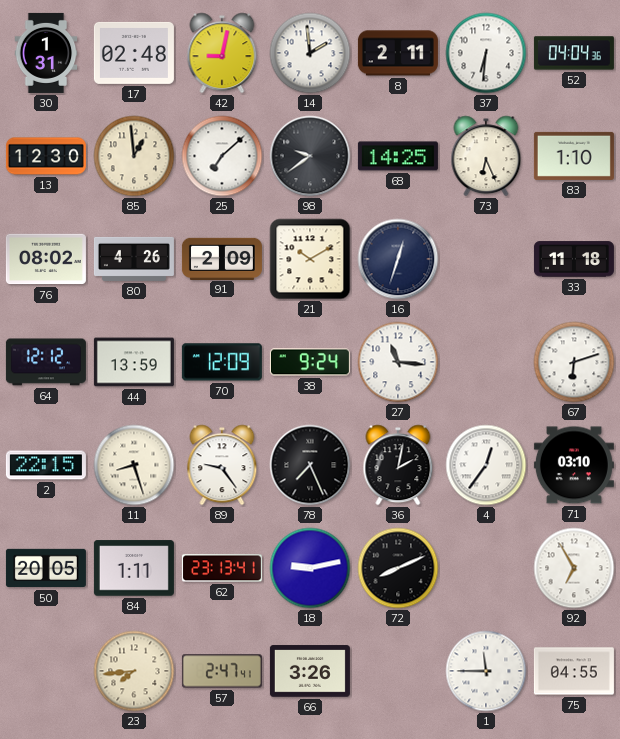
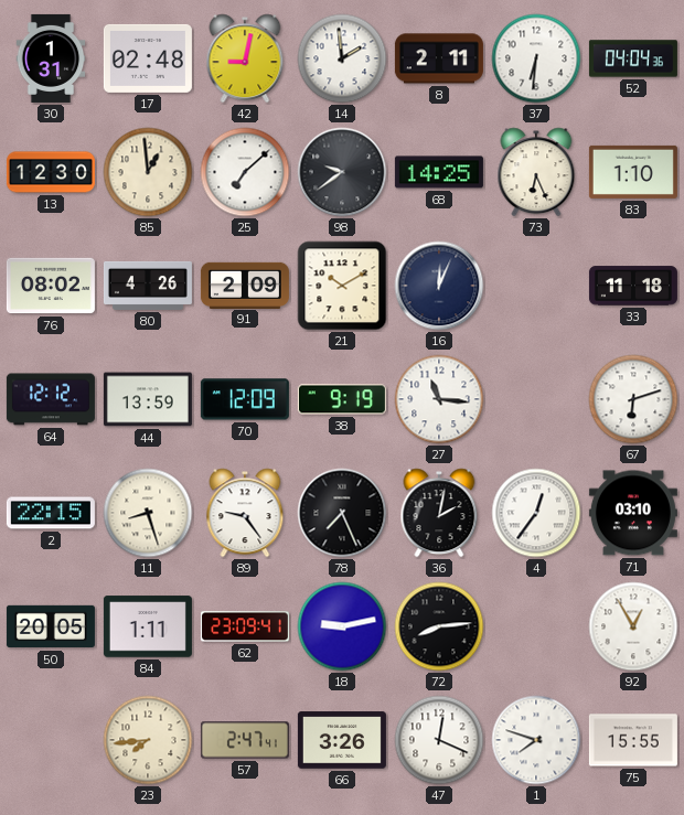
16: 12:33 -> 12:04 (439, 286)
38: 9:24 -> 9:19 (342, 399)
62: 23:13 -> 23:09 (245, 626)
72: 8:11 -> 8:14 (439, 626)
92: 6:55 -> 12:55 (633, 626)
47: none -> 12:19 (439, 740)
1: 11:45 -> 7:48 (536, 740)
75: 04:55 -> 15:55 (633, 740)
